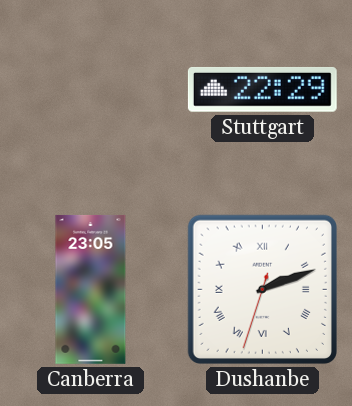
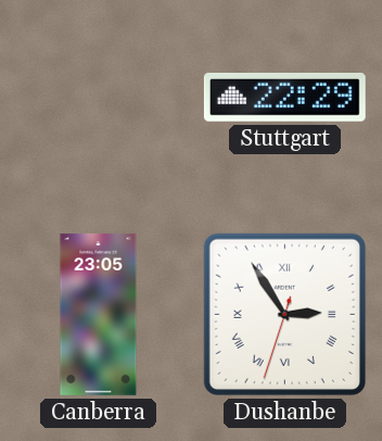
Dushanbe: 2:11 -> 2:54 (284, 314)
